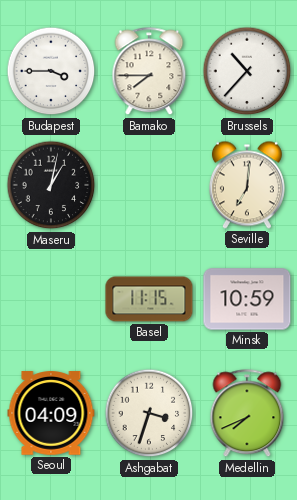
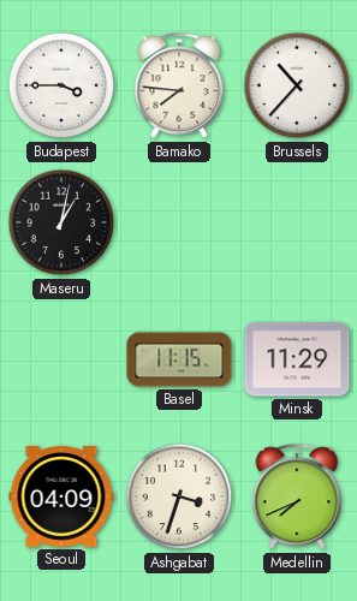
Bamako: 7:45 -> 7:46 (179, 87)
Seville: 7:01 -> none (247, 185)
Minsk: 10:59 -> 11:29 (297, 359)
